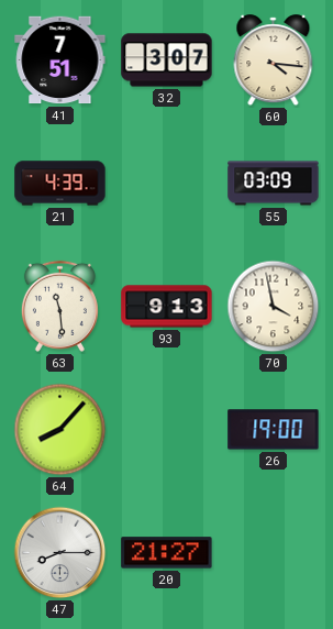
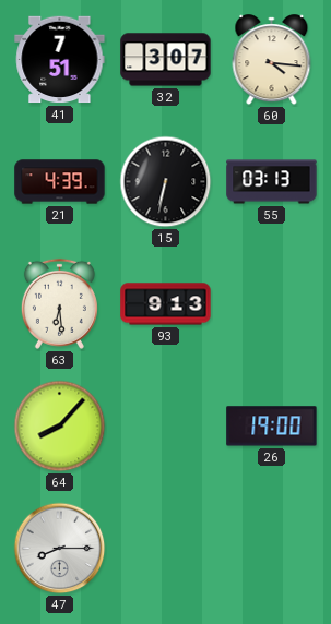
15: none -> 6:32 (166, 182)
55: 03:09 -> 03:13 (272, 182)
63: 11:29 -> 6:29 (59, 303)
70: 3:58 -> none (274, 307)
20: 21:27 -> none (167, 553)
